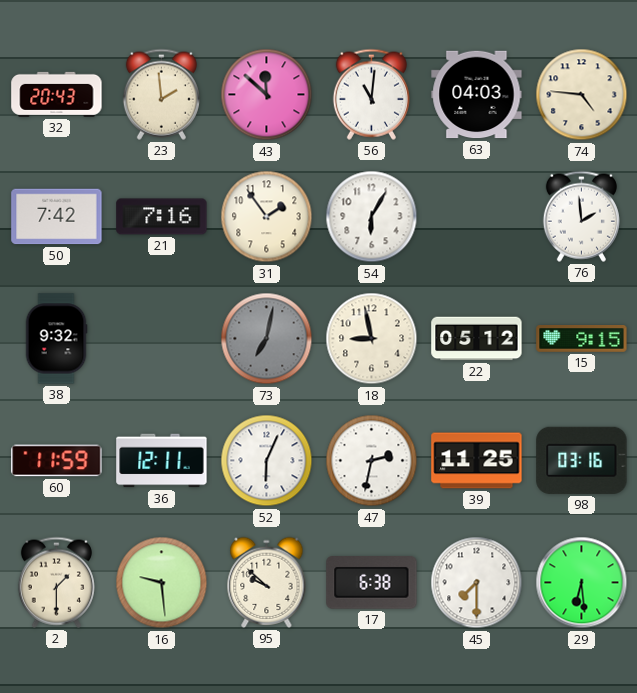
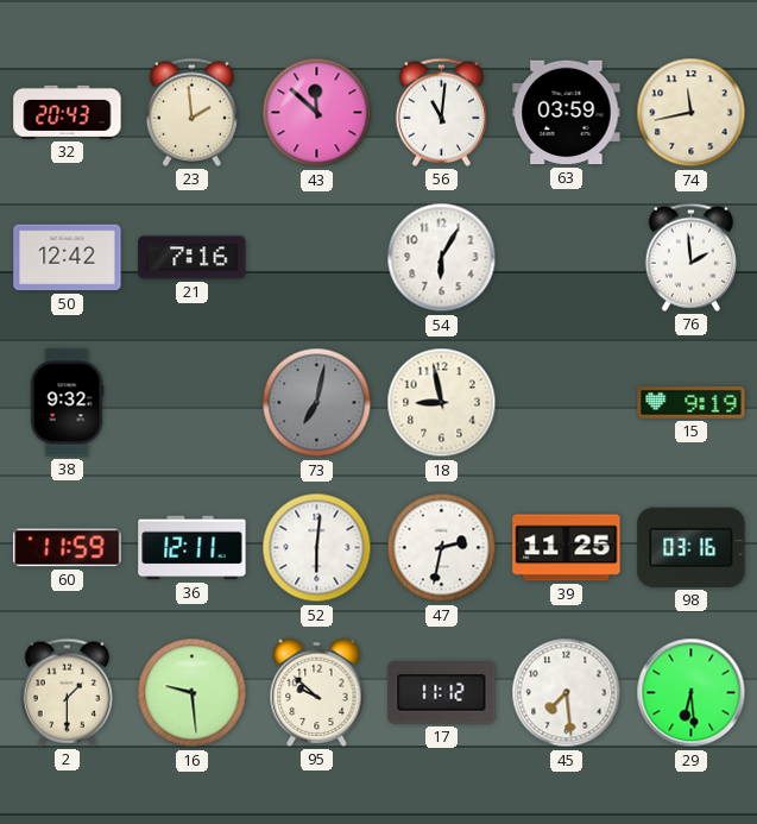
63: 04:03 -> 03:59 (567, 113)
74: 4:46 -> 11:43 (692, 113)
50: 7:42 -> 12:42 (68, 258)
31: 1:54 -> none (267, 217)
22: 05:12 -> none (477, 339)
15: 9:15 -> 9:19 (692, 403)
52: 6:04 -> 6:01 (317, 548)
17: 6:38 -> 11:12 (442, 693)
45: 7:30 -> 7:29 (567, 693)
